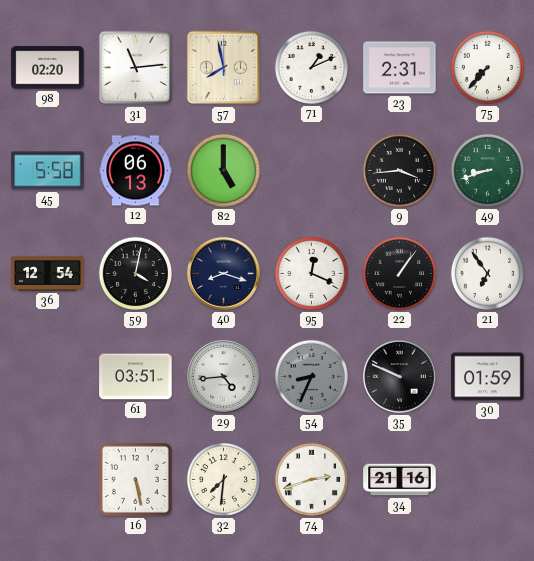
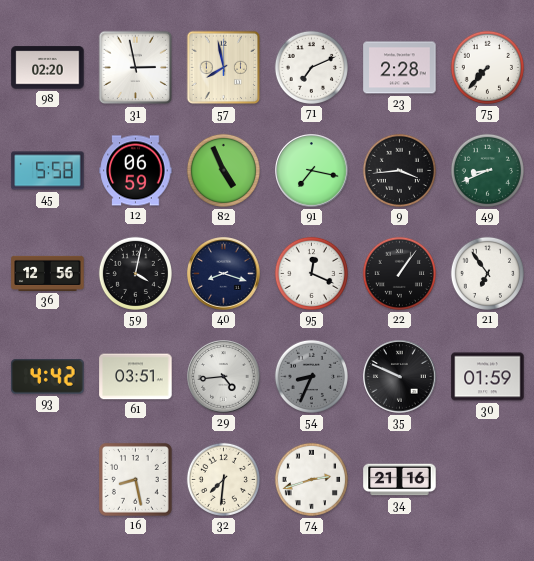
31: 11:14 -> 2:58 (136, 68)
71: 1:11 -> 7:11 (311, 67)
23: 2:31 -> 2:28 (400, 68)
12: 06:13 -> 06:59 (136, 171)
82: 5:00 -> 4:56 (223, 170)
91: none -> 7:17 (312, 171)
49: 8:42 -> 8:41 (487, 170)
36: 12:54 -> 12:56 (48, 273)
93: none -> 4:42 (48, 377)
16: 5:28 -> 8:28 (135, 479)
